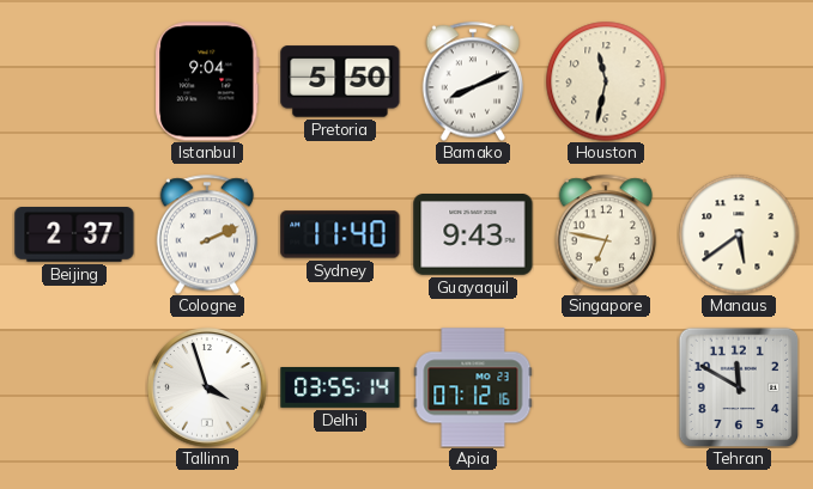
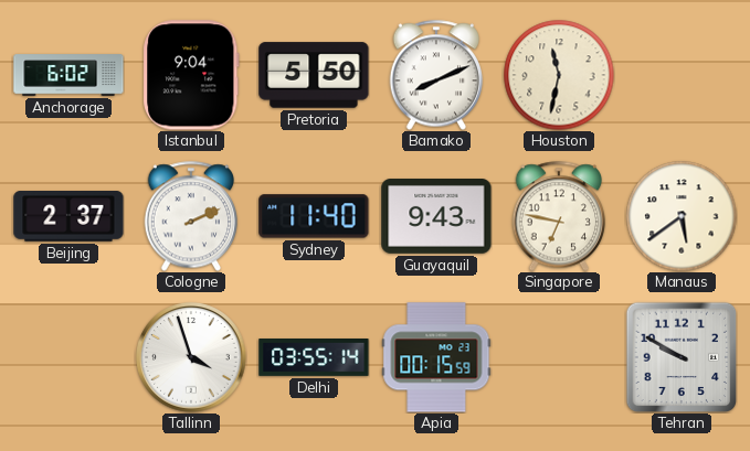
Anchorage: none -> 6:02 (68, 75)
Apia: 07:12 -> 00:15 (436, 357)
Tehran: 11:50 -> 9:50 (682, 357)
